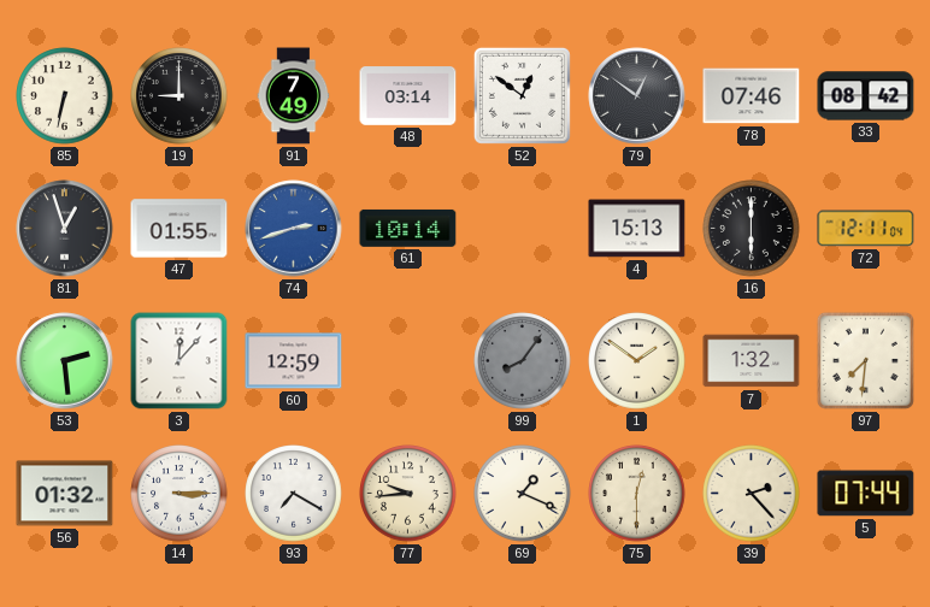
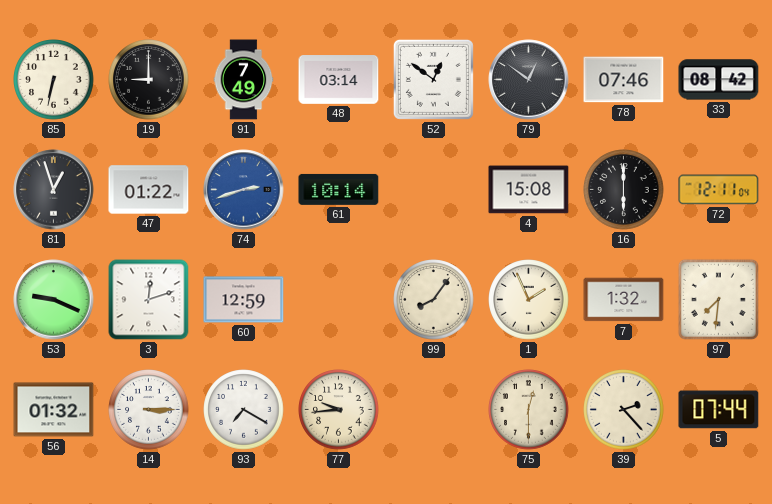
47: 01:55 -> 01:22 (149, 190)
4: 15:13 -> 15:08 (529, 190)
53: 2:29 -> 9:19 (54, 300)
3: 12:07 -> 12:12 (149, 300)
99 dial: grey -> cream (434, 300)
1: 1:51 -> 1:56 (529, 300)
69: 1:19 -> none (523, 494)
